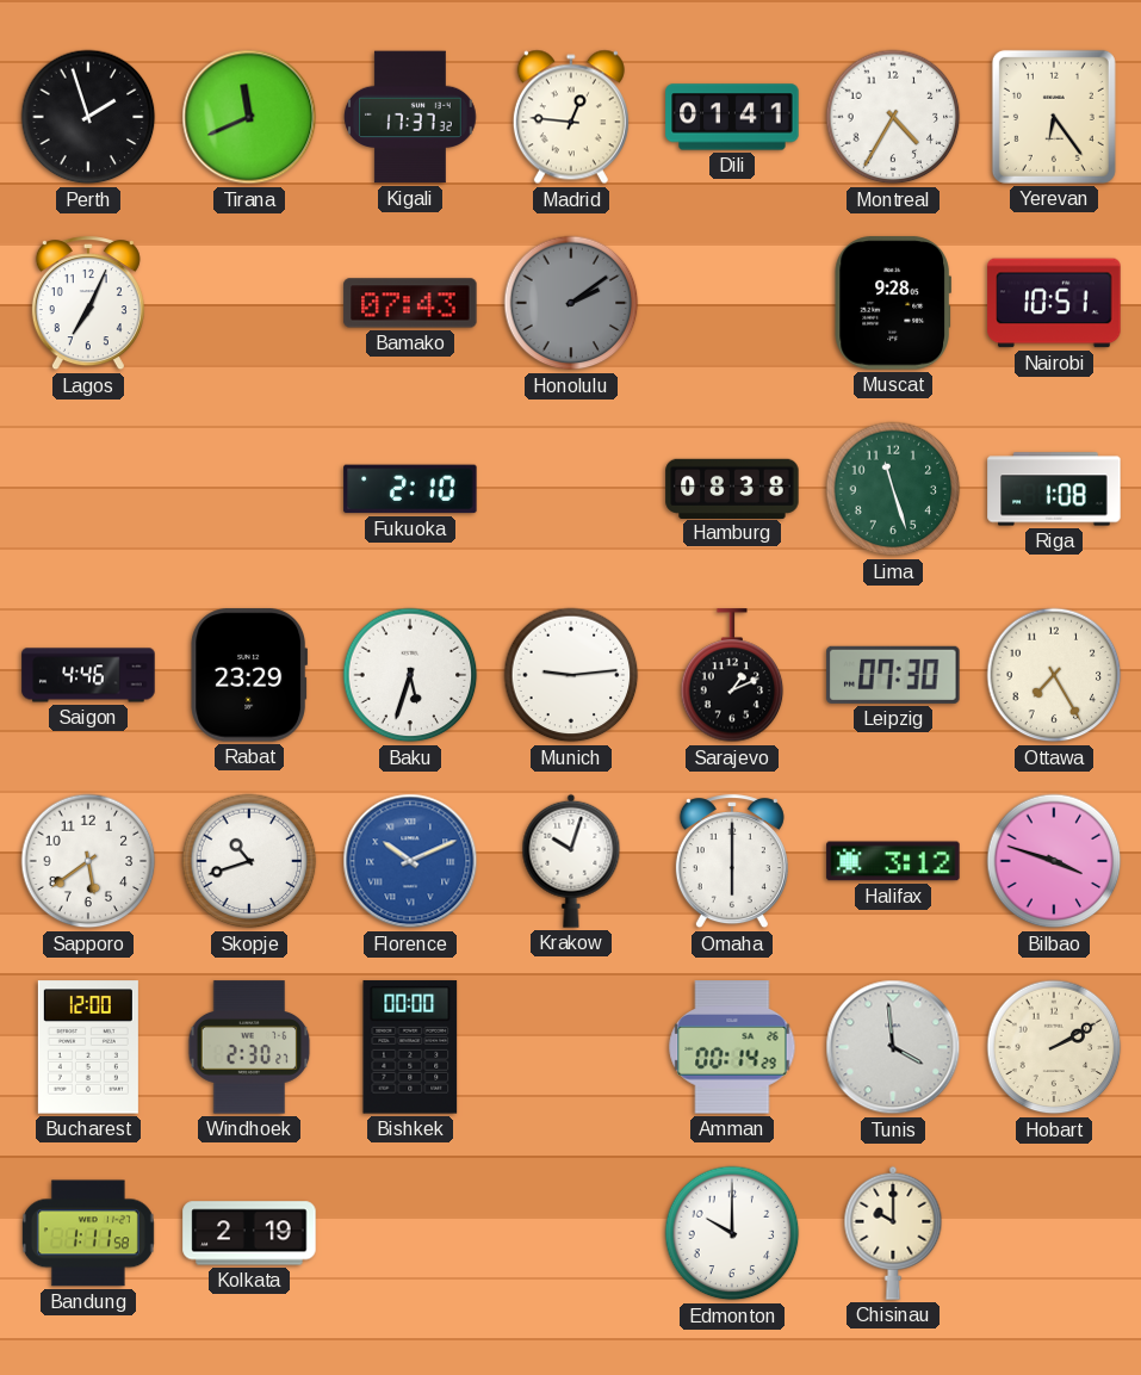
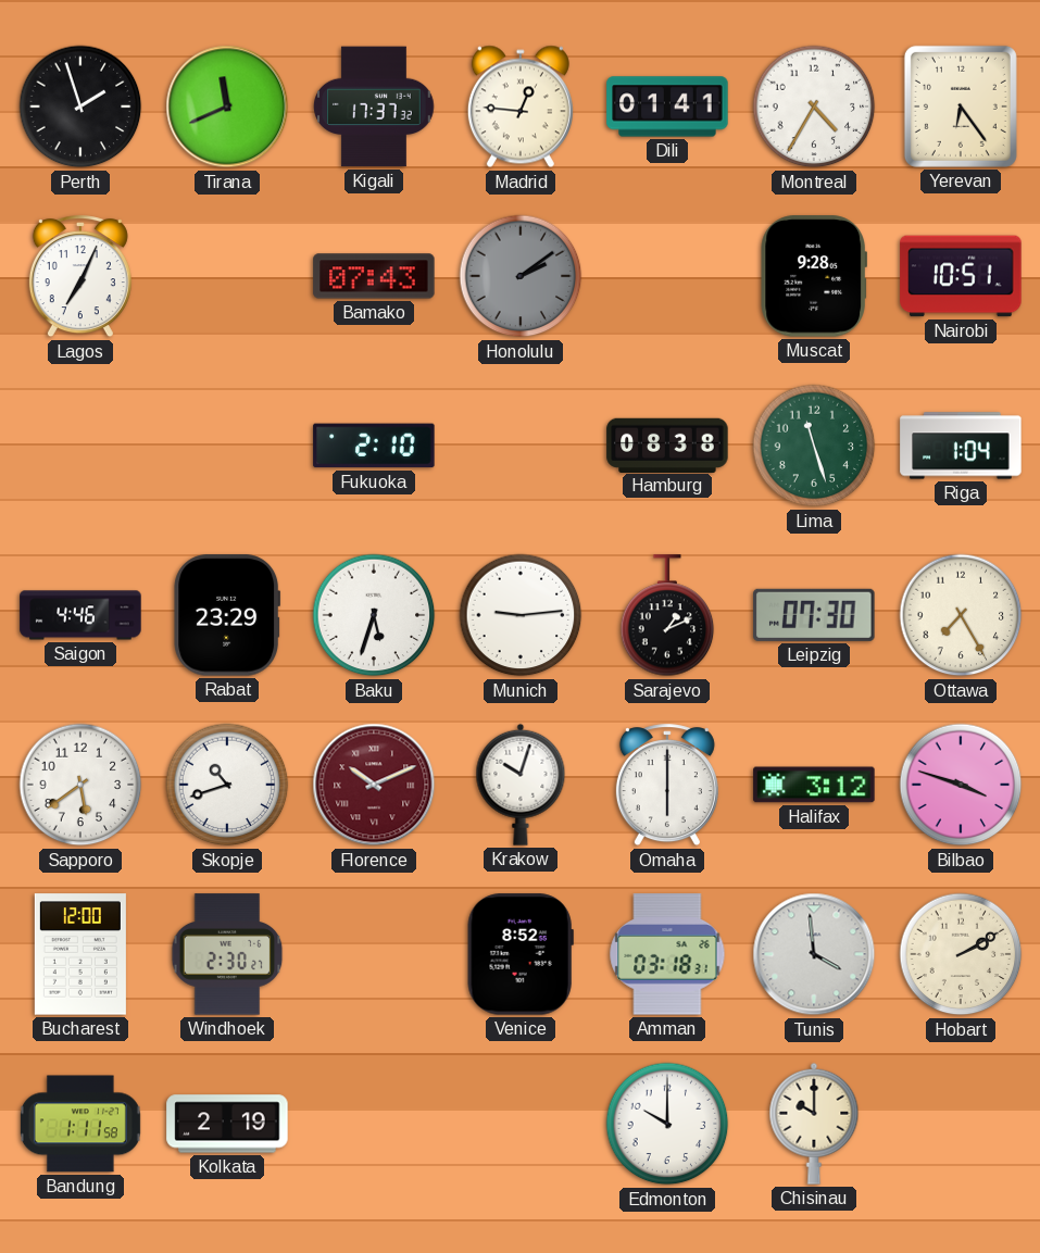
Riga: 1:08 -> 1:04 (961, 446)
Florence dial: blue -> burgundy (374, 785)
Bishkek: 00:00 -> none (410, 1047)
Venice: none -> 8:52 (521, 954)
Amman: 00:14 -> 03:18 (667, 954)
